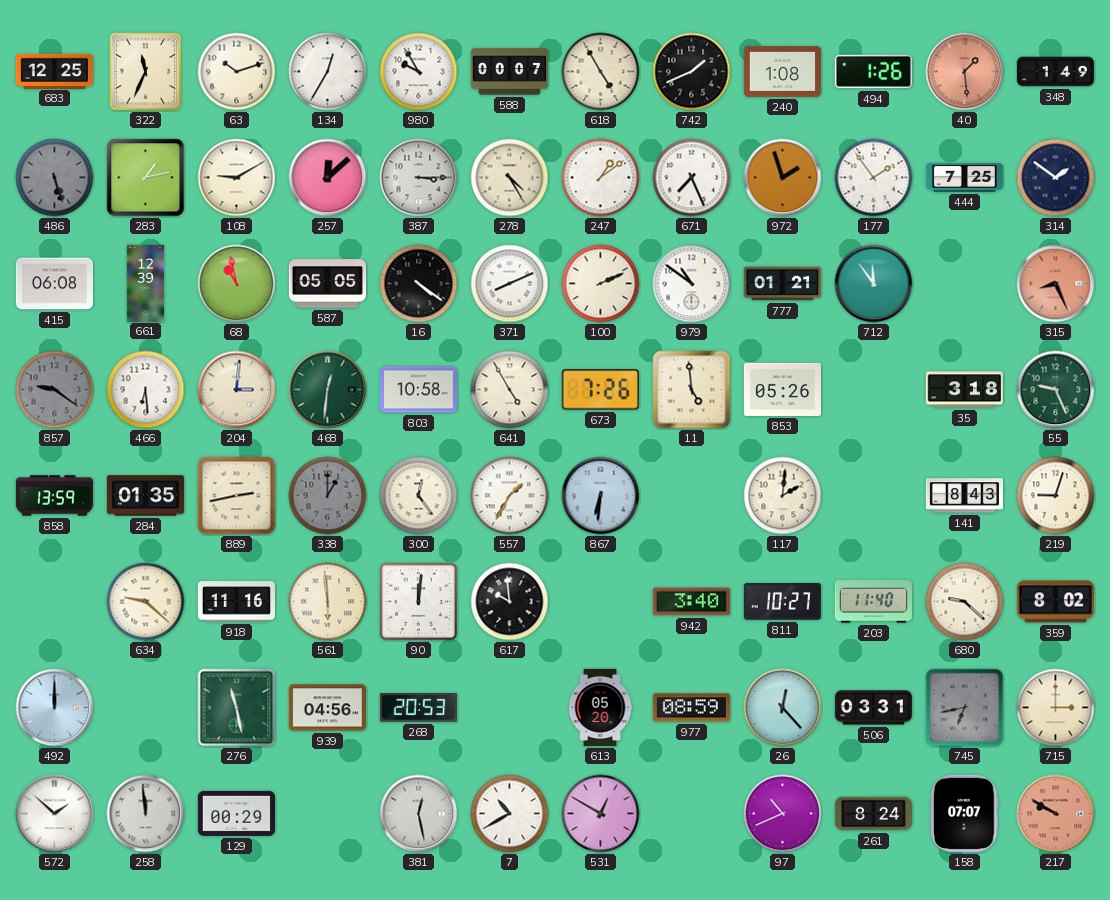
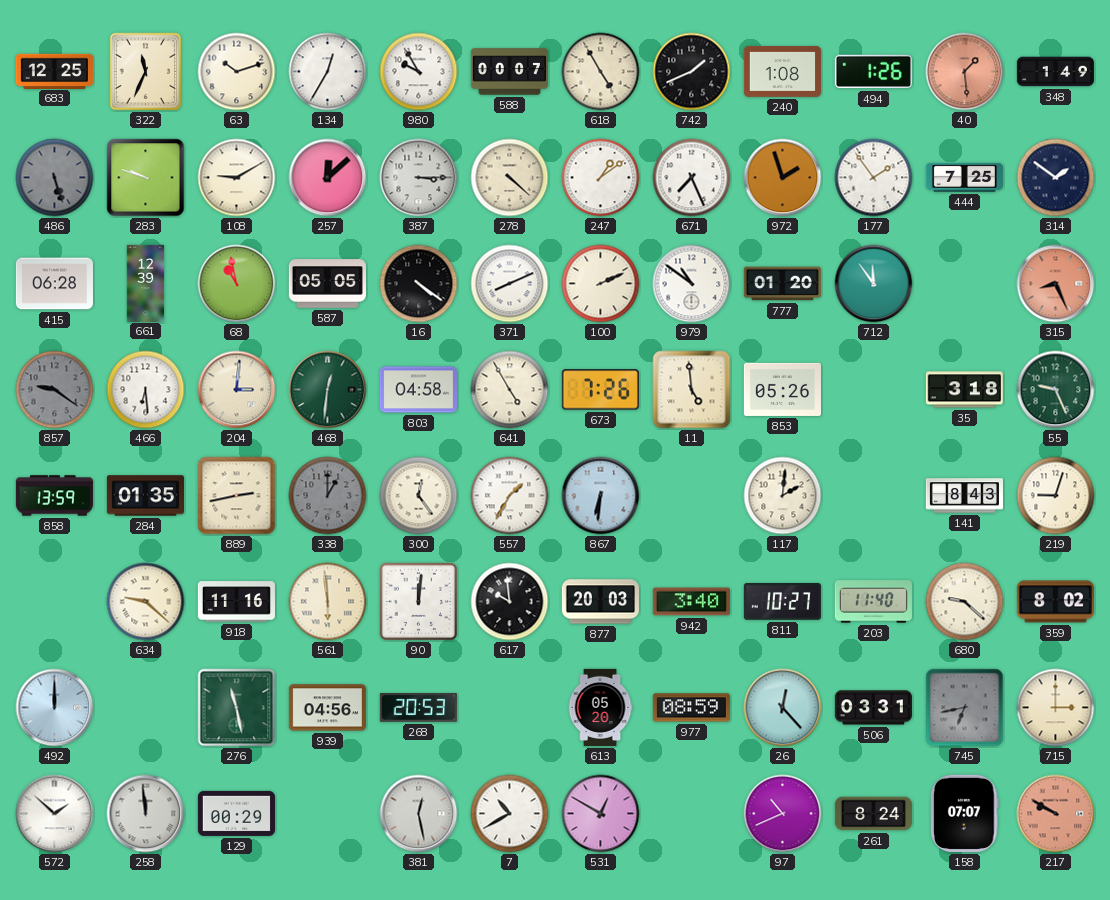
283: 1:13 -> 9:48 (146, 178)
278: 4:25 -> 4:22 (510, 178)
415: 06:08 -> 06:28 (54, 284)
777: 01:21 -> 01:20 (782, 284)
803: 10:58 -> 04:58 (418, 390)
877: none -> 20:03 (600, 602)
